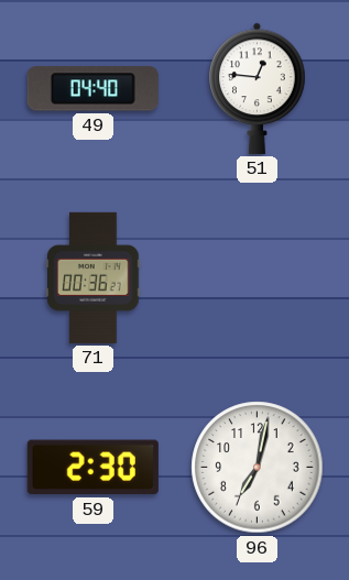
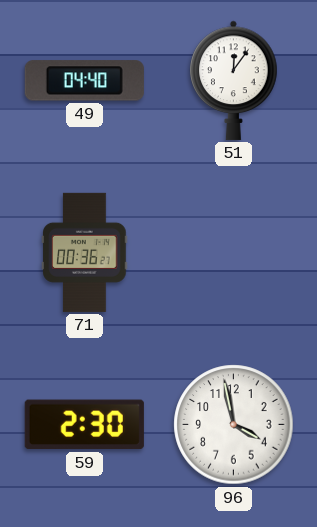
51: 12:46 -> 12:06 (234, 80)
96: 7:02 -> 3:58 (234, 425)
